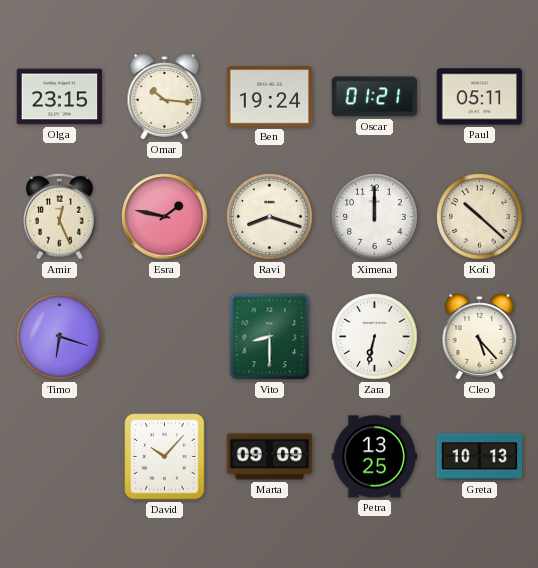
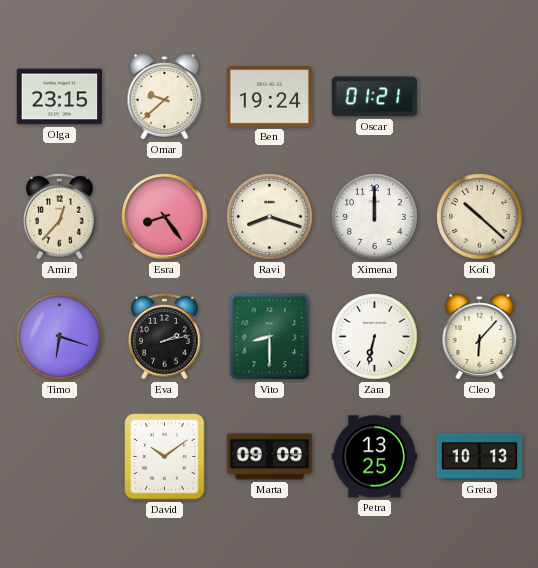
Omar: 10:16 -> 9:38 (165, 97)
Paul: 05:11 -> none (480, 97)
Amir: 12:26 -> 12:37 (60, 216)
Esra: 1:47 -> 8:24 (165, 217)
Eva: none -> 2:13 (165, 336)
Cleo: 5:23 -> 6:07 (480, 337)
David: 10:07 -> 10:09 (165, 457)
